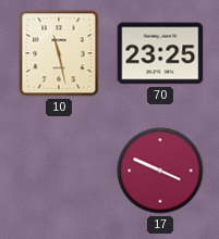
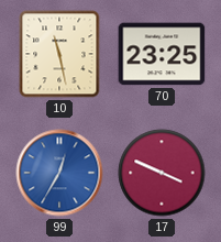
99: none -> 12:35 (59, 173)
